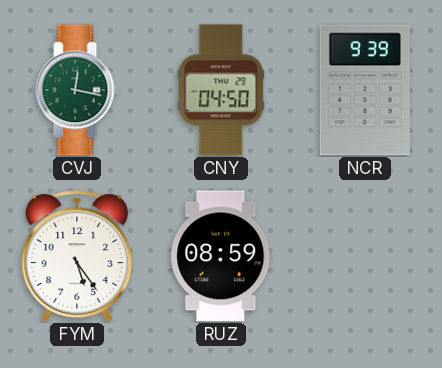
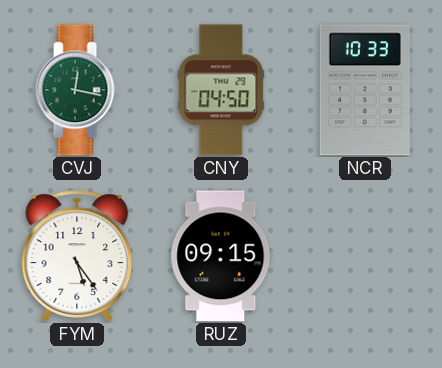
NCR: 9:39 -> 10:33 (365, 90)
RUZ: 08:59 -> 09:15 (221, 256)
